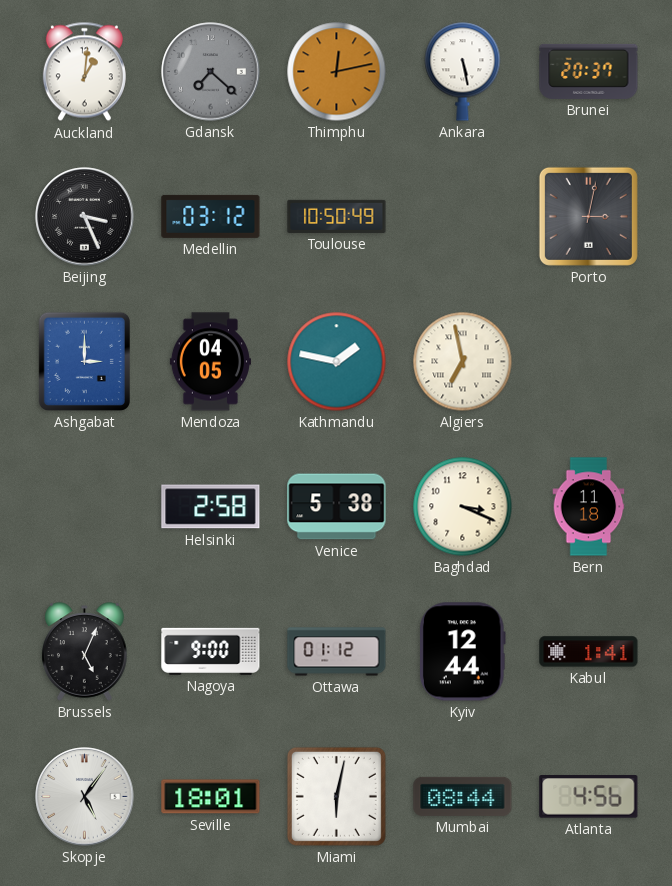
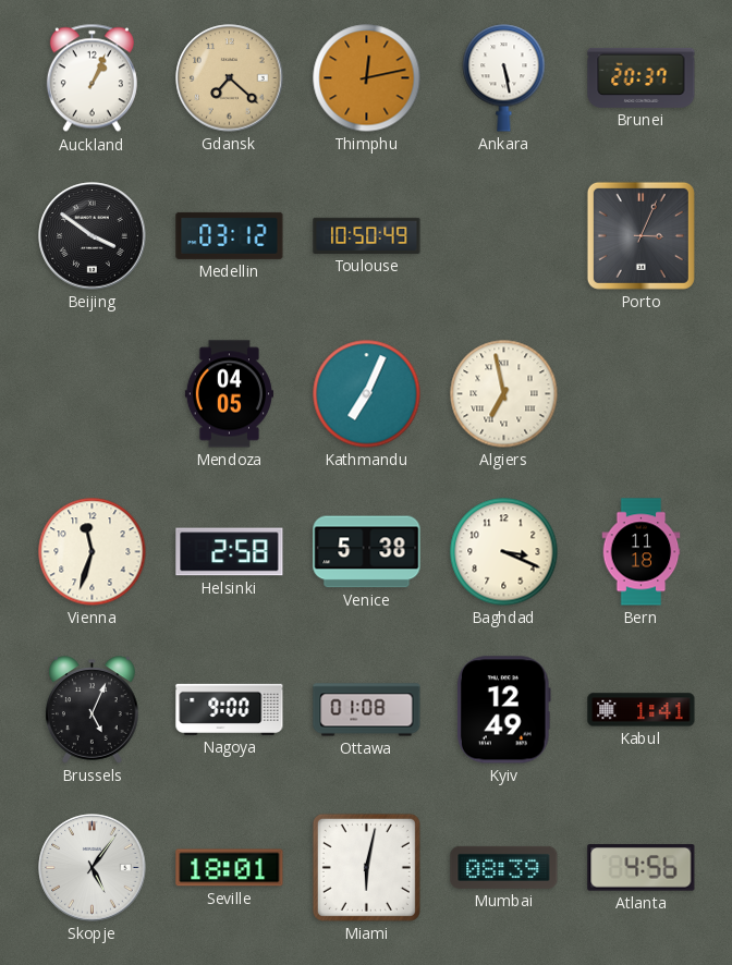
Auckland: 1:01 -> 1:04 (91, 78)
Gdansk dial: grey -> champagne (230, 78)
Beijing: 3:26 -> 3:51 (93, 236)
Porto: 3:02 -> 3:04 (640, 235)
Ashgabat: 3:00 -> none (84, 361)
Kathmandu: 1:47 -> 7:04 (367, 394)
Vienna: none -> 11:33 (93, 552)
Ottawa: 01:12 -> 01:08 (367, 710)
Kyiv: 12:44 -> 12:49 (503, 710)
Mumbai: 08:44 -> 08:39 (504, 867)
